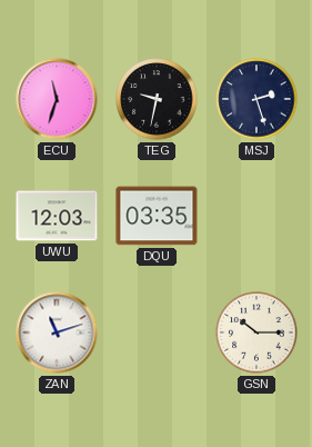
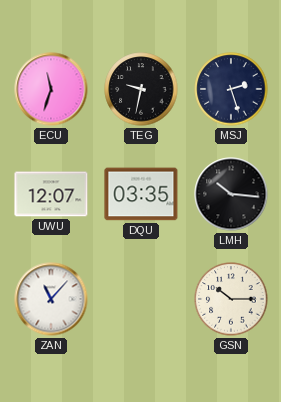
UWU: 12:03 -> 12:07 (51, 194)
LMH: none -> 10:16 (231, 194)
ZAN: 11:12 -> 11:07 (51, 299)
